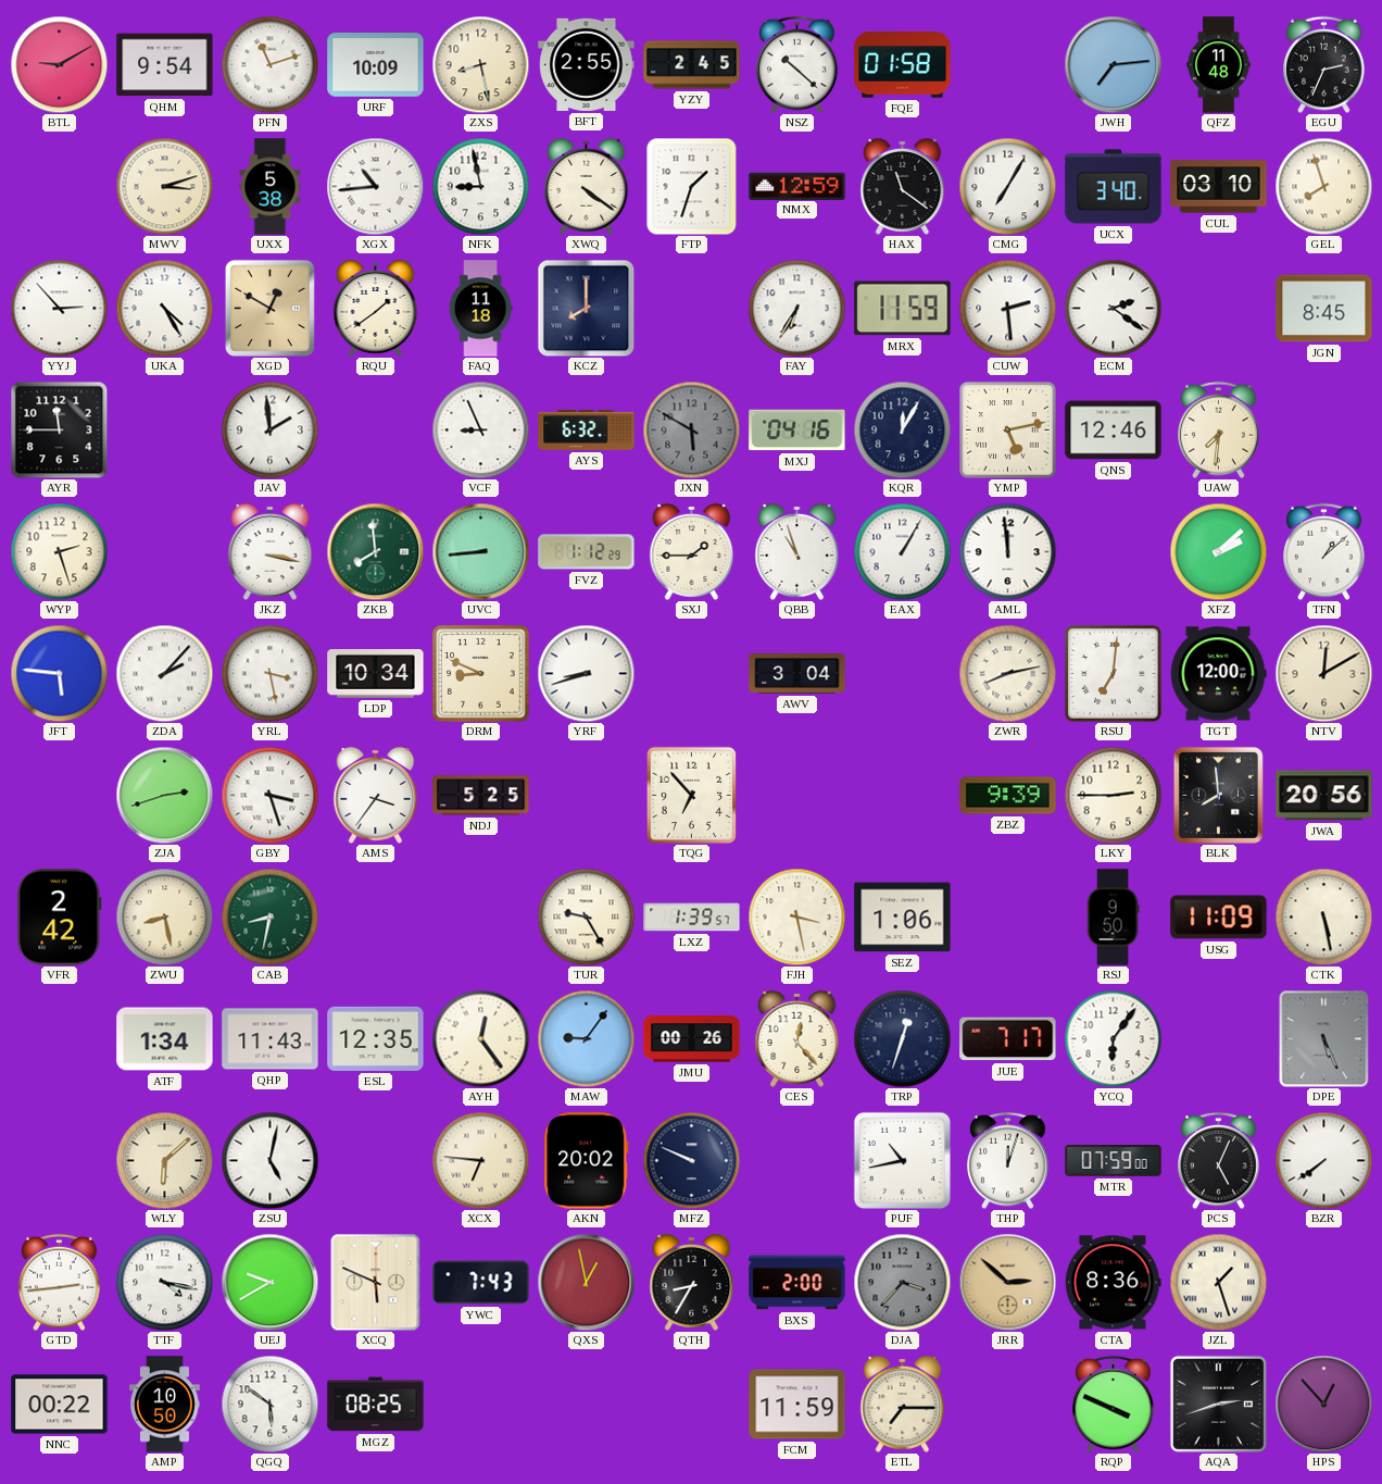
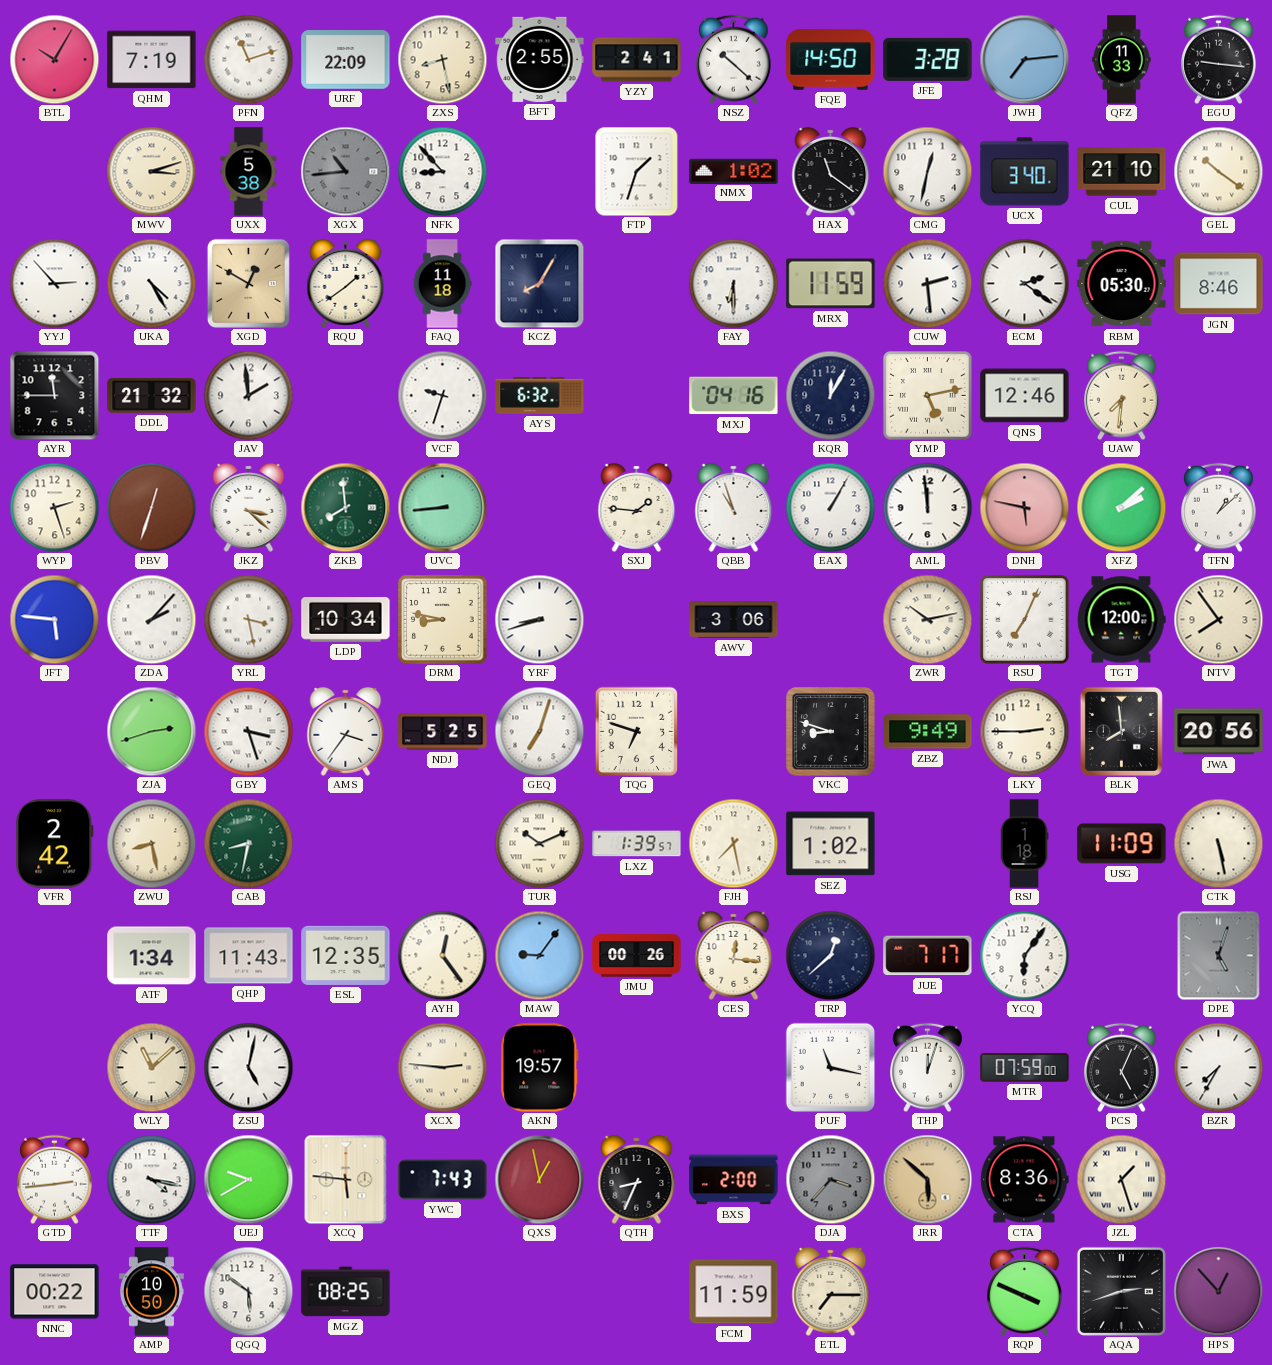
BTL: 9:10 -> 10:05 (54, 59)
QHM: 9:54 -> 7:19 (152, 60)
URF: 10:09 -> 22:09 (346, 60)
YZY: 2:45 -> 2:41 (637, 60)
FQE: 01:58 -> 14:50 (831, 60)
JFE: none -> 3:28 (928, 59)
QFZ: 11:48 -> 11:33 (1122, 60)
EGU: 2:34 -> 9:16 (1219, 59)
XGX dial: white -> grey (345, 171)
NFK: 8:58 -> 8:53 (442, 171)
XWQ: 4:21 -> none (587, 186)
NMX: 12:59 -> 1:02 (734, 171)
CMG: 7:05 -> 12:32 (927, 171)
CUL: 03:10 -> 21:10 (1122, 172)
GEL: 7:57 -> 10:21 (1218, 171)
KCZ: 8:00 -> 8:05 (539, 283)
FAY: 6:35 -> 6:30 (733, 283)
RBM: none -> 05:30 (1122, 284)
JGN: 8:45 -> 8:46 (1219, 284)
DDL: none -> 21:32 (152, 396)
VCF: 8:56 -> 9:33 (442, 395)
JXN: 5:50 -> none (691, 429)
PBV: none -> 12:33 (151, 507)
JKZ: 3:17 -> 3:22 (249, 507)
FVZ: 1:12 -> none (587, 552)
SXJ: 1:45 -> 1:46 (637, 507)
DNH: none -> 5:47 (1024, 507)
DRM: 8:49 -> 8:47 (443, 620)
AWV: 3:04 -> 3:06 (734, 620)
ZWR: 8:13 -> 10:13 (927, 619)
RSU: 7:01 -> 7:04 (1025, 620)
NTV: 12:10 -> 7:54 (1218, 619)
GEQ: none -> 7:03 (539, 731)
TQG: 6:53 -> 6:48 (637, 731)
VKC: none -> 8:48 (831, 732)
ZBZ: 9:39 -> 9:49 (928, 732)
TUR: 9:25 -> 10:11 (539, 843)
FJH: 3:28 -> 7:28 (733, 843)
SEZ: 1:06 -> 1:02 (831, 844)
RSJ: 9:50 -> 1:18 (1024, 844)
CES: 12:23 -> 12:16 (734, 955)
TRP: 12:33 -> 12:38 (830, 955)
DPE: 5:26 -> 5:03 (1219, 955)
WLY: 6:08 -> 11:08 (151, 1067)
XCX: 6:46 -> 2:46 (442, 1067)
AKN: 20:02 -> 19:57 (540, 1068)
MFZ: 9:49 -> none (691, 1160)
PUF: 10:43 -> 11:17 (830, 1067)
BZR: 7:39 -> 7:35 (1218, 1067)
XCQ: 5:49 -> 5:46 (346, 1179)
QTH: 8:35 -> 8:34 (637, 1179)
JRR: 2:52 -> 5:52 (927, 1179)
